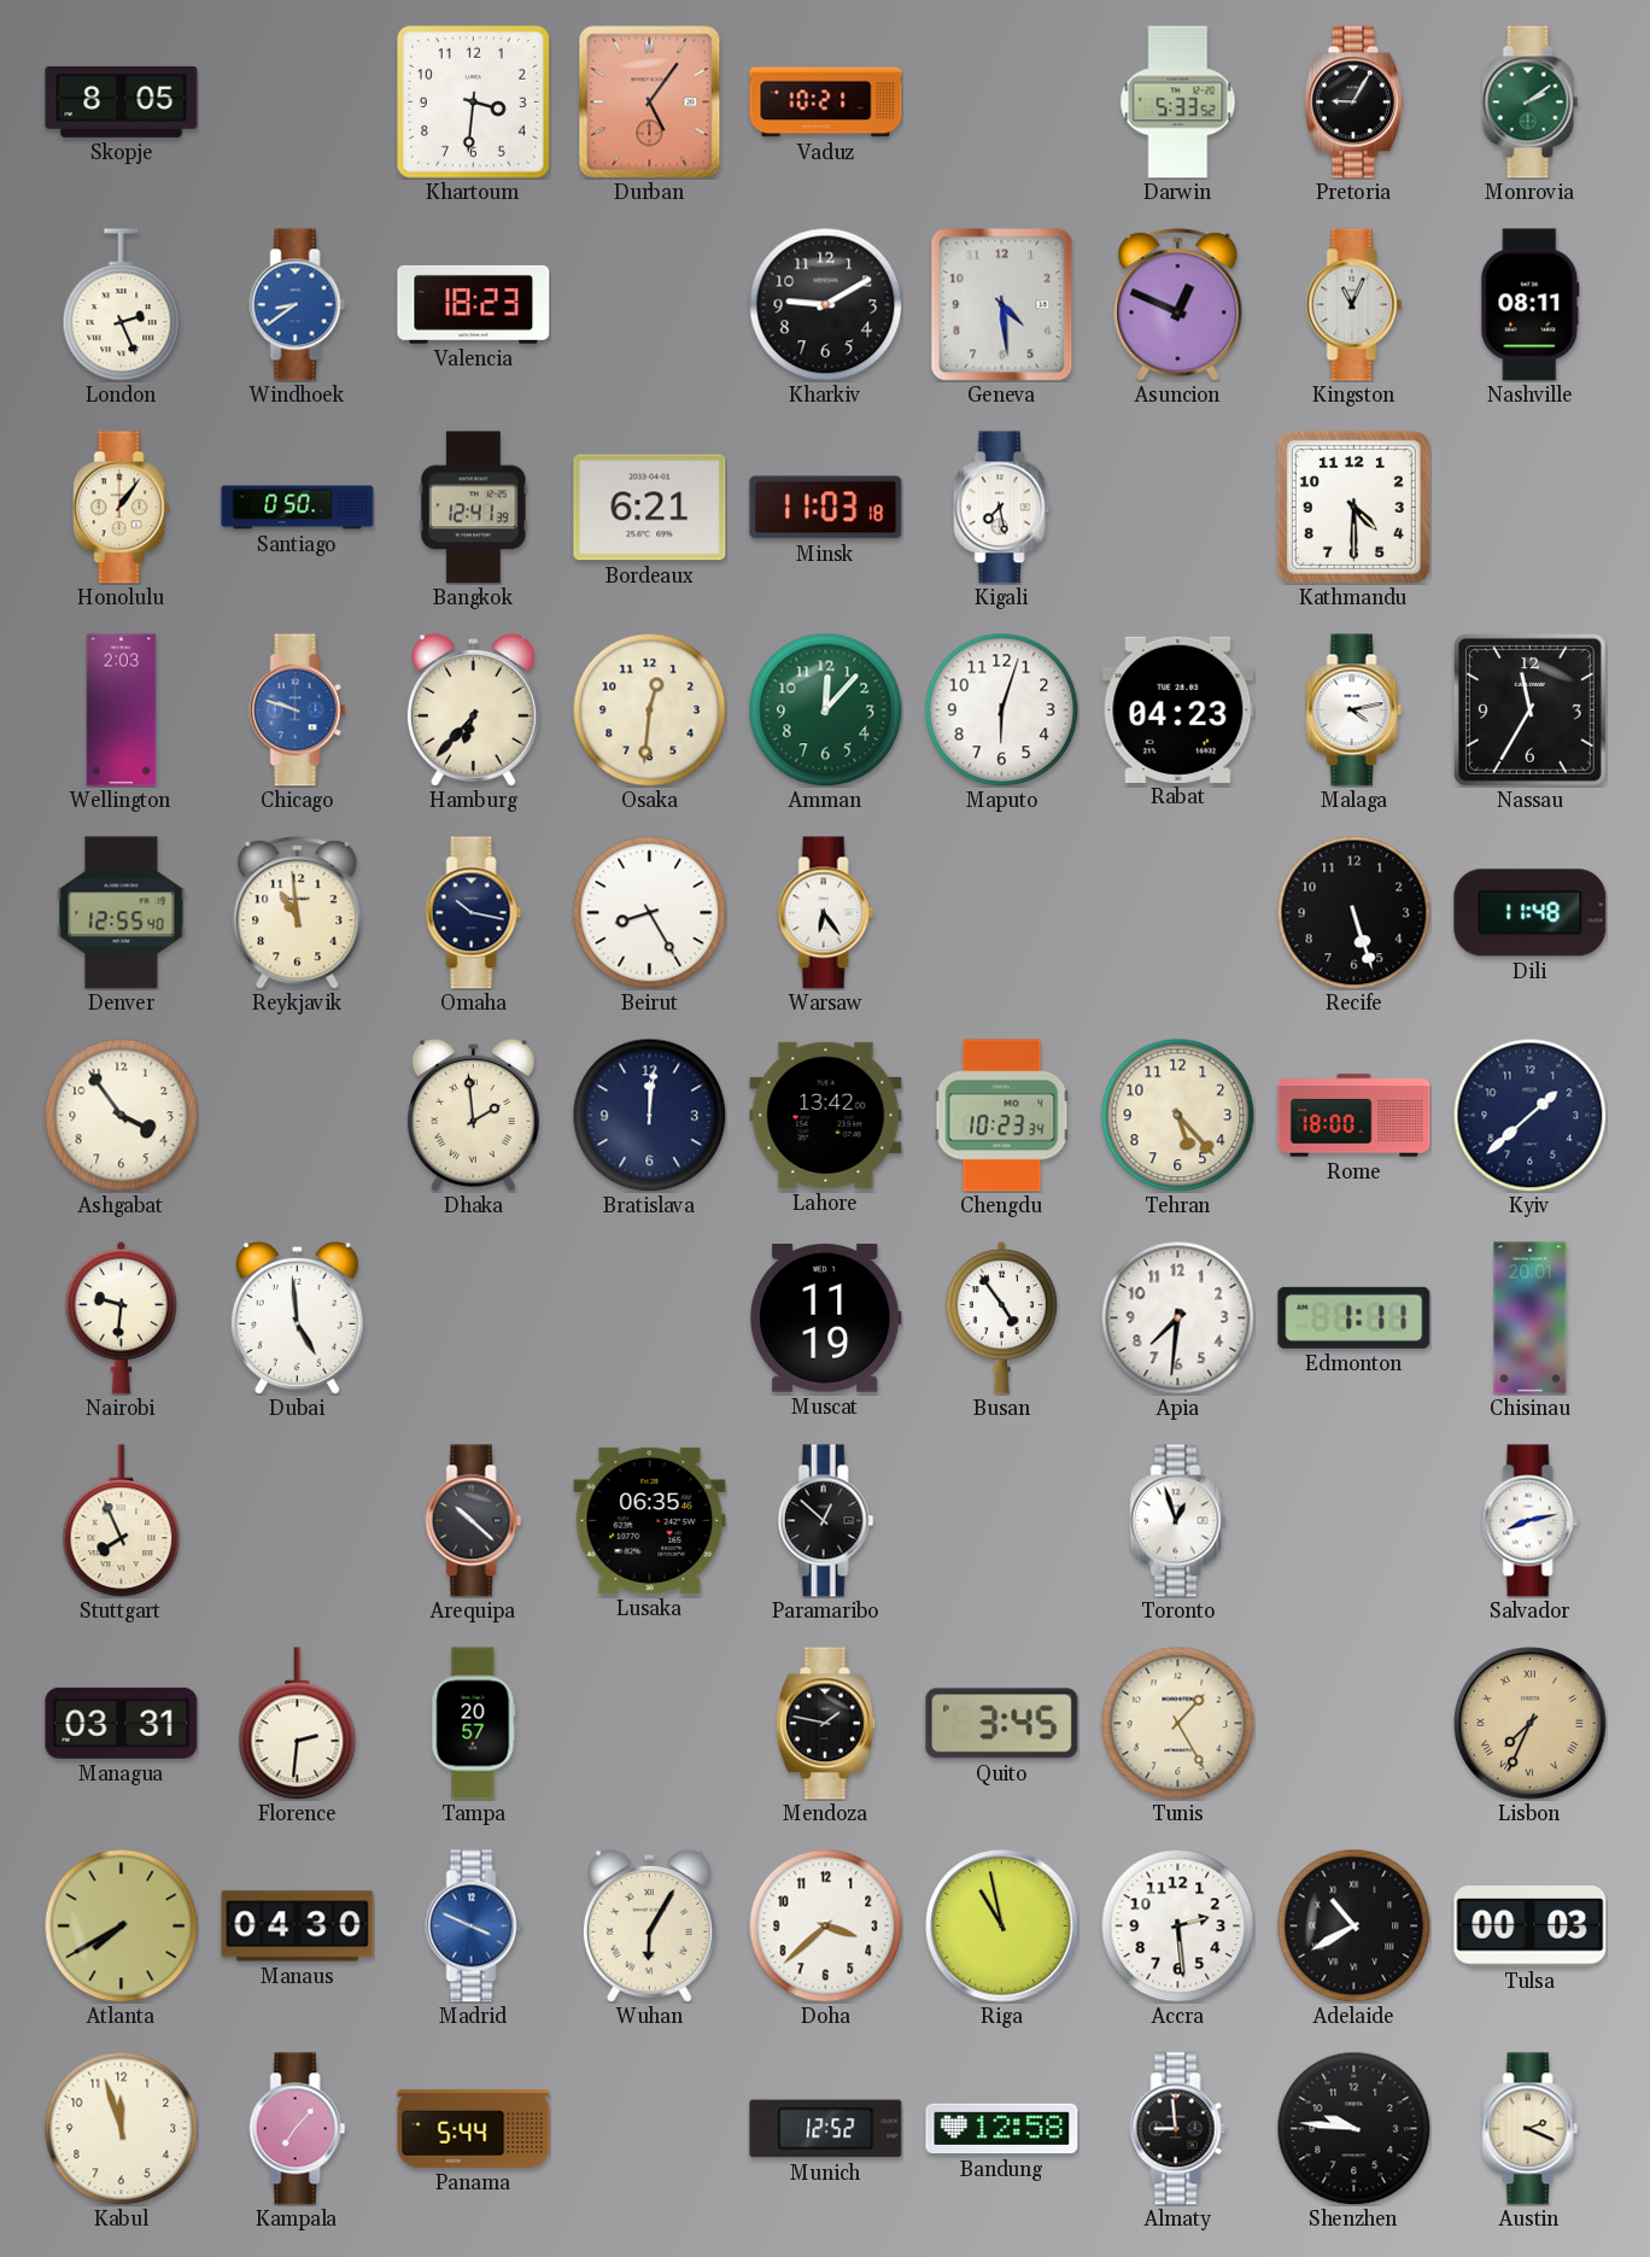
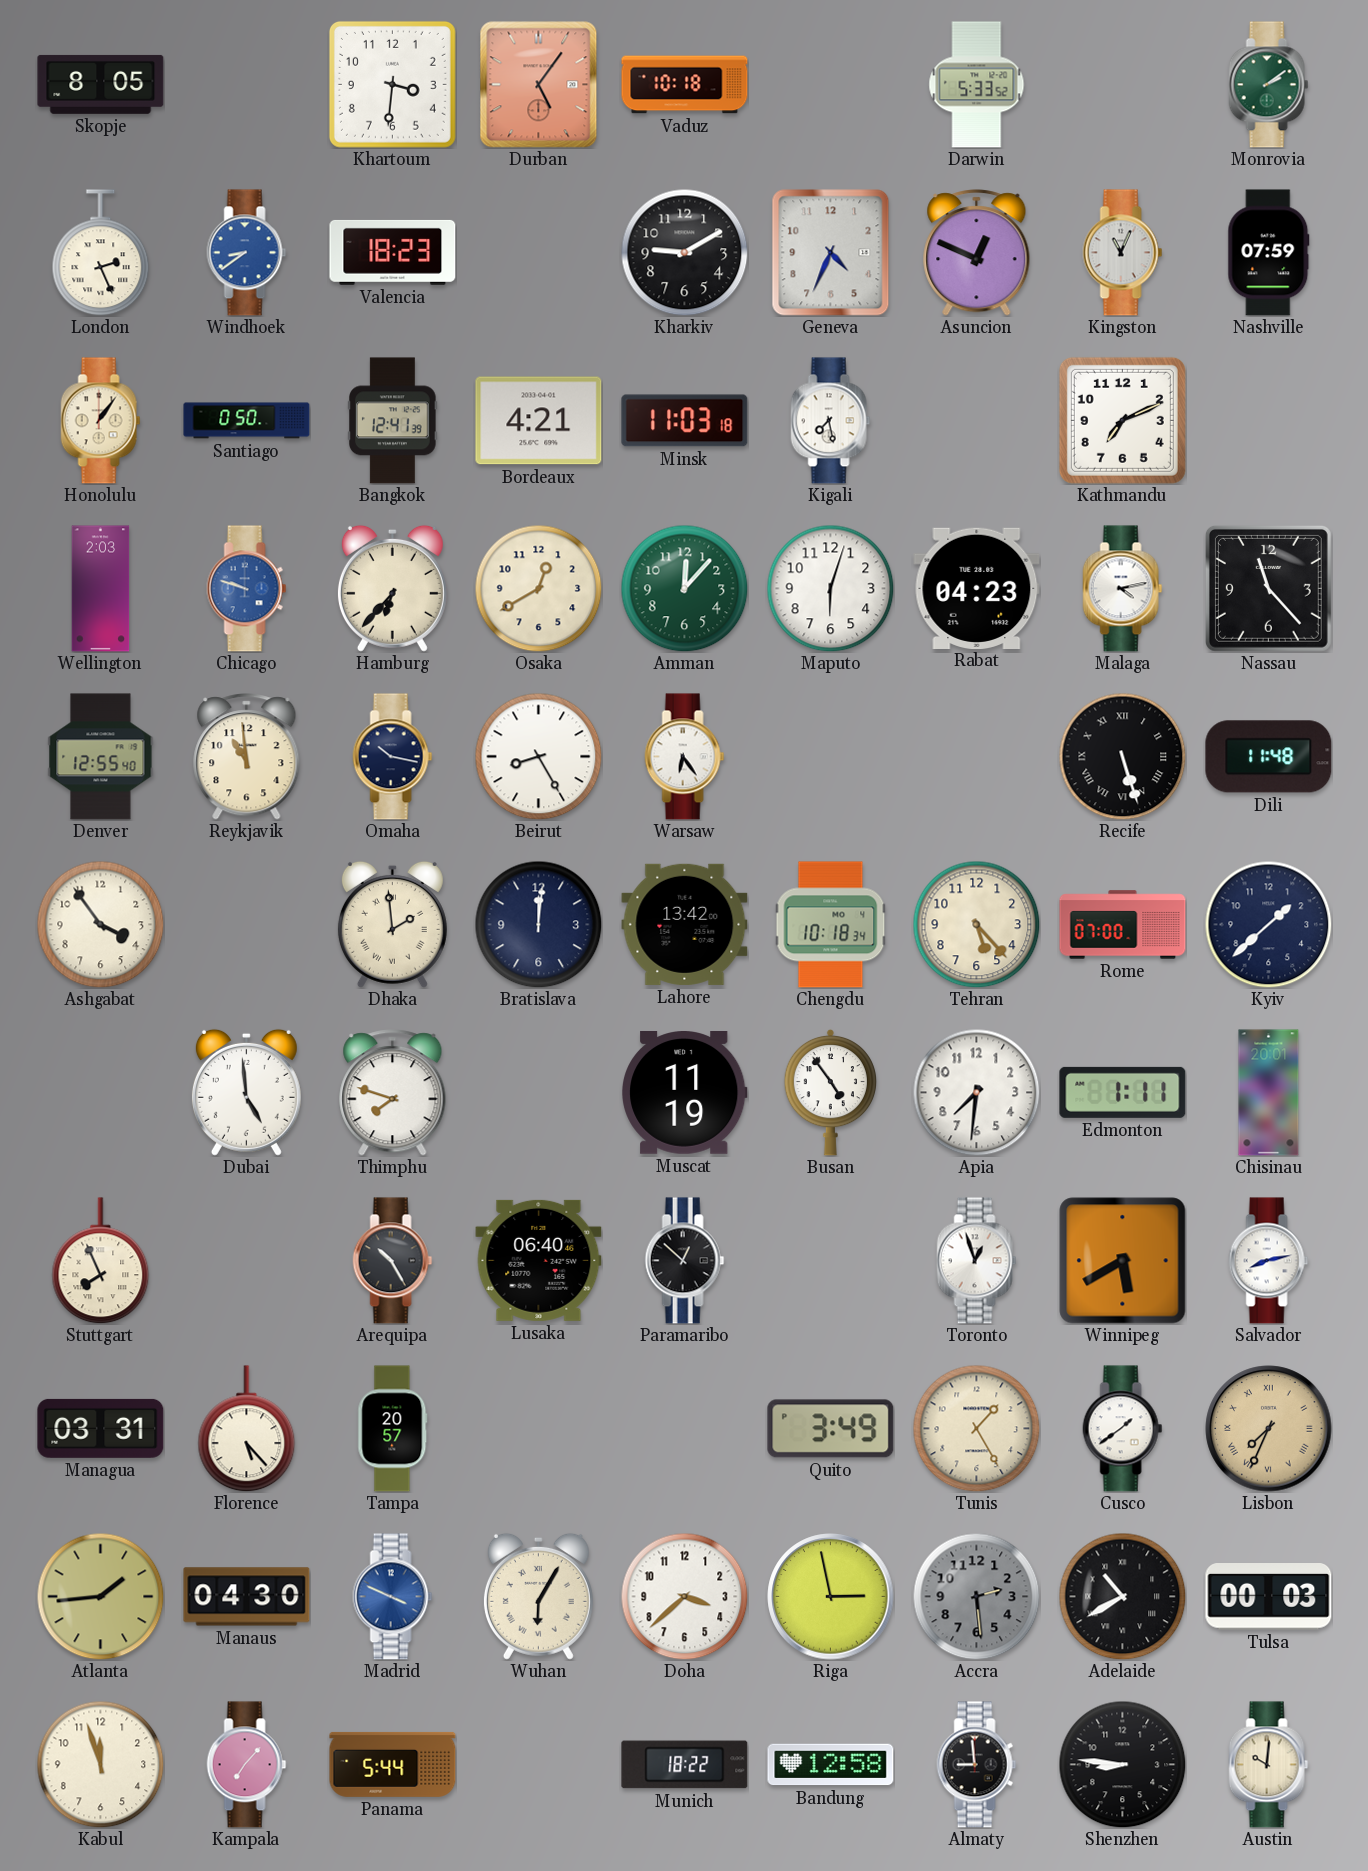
Vaduz: 10:21 -> 10:18 (685, 85)
Pretoria: 9:05 -> none (1353, 103)
Geneva: 4:29 -> 4:34 (831, 253)
Nashville: 08:11 -> 07:59 (1269, 253)
Bordeaux: 6:21 -> 4:21 (539, 421)
Kathmandu: 4:30 -> 7:11 (1122, 420)
Osaka: 12:31 -> 12:40 (538, 588)
Nassau: 11:35 -> 11:23 (1268, 588)
Recife numerals: Arabic -> Roman (1122, 756)
Chengdu: 10:23 -> 10:18 (831, 925)
Rome: 18:00 -> 07:00 (1123, 925)
Nairobi: 9:31 -> none (121, 1317)
Thimphu: none -> 7:48 (393, 1093)
Arequipa: 10:22 -> 10:25 (393, 1261)
Lusaka: 06:35 -> 06:40 (539, 1260)
Winnipeg: none -> 5:40 (1123, 1261)
Florence: 2:31 -> 5:23 (247, 1429)
Mendoza: 1:47 -> none (825, 1724)
Quito: 3:45 -> 3:49 (831, 1429)
Cusco: none -> 1:39 (1123, 1429)
Atlanta: 7:40 -> 1:44 (100, 1596)
Riga: 10:58 -> 2:58 (831, 1597)
Accra dial: white -> grey (976, 1596)
Munich: 12:52 -> 18:22 (685, 1765)
Shenzhen: 9:46 -> 8:46 (1122, 1764)
Austin: 2:19 -> 10:01 (1269, 1765)
